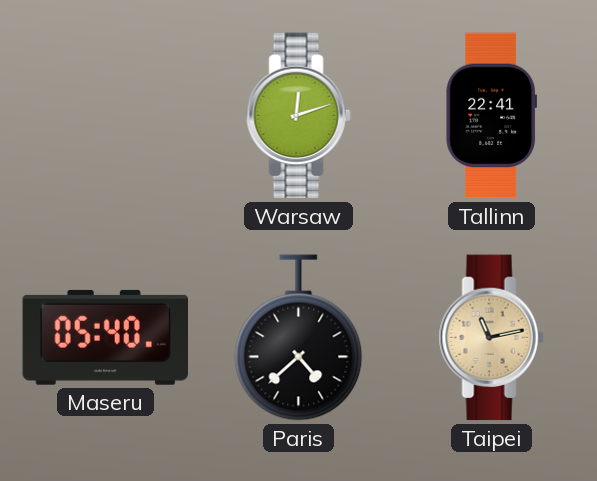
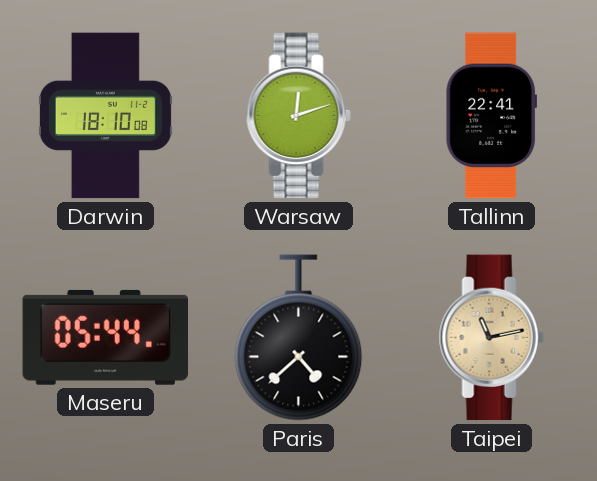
Darwin: none -> 18:10 (105, 116)
Maseru: 05:40 -> 05:44 (105, 337)
